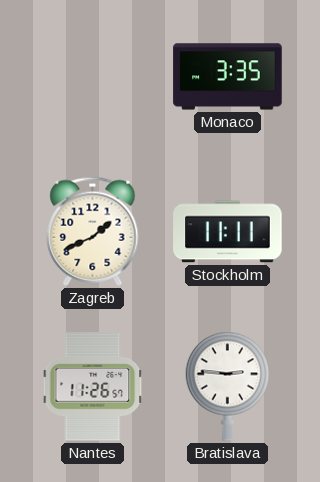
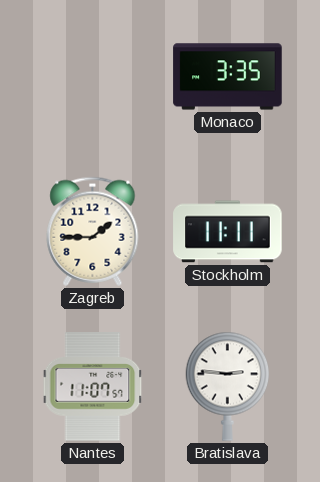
Zagreb: 1:41 -> 1:45 (93, 231)
Nantes: 11:26 -> 11:07 (93, 387)
